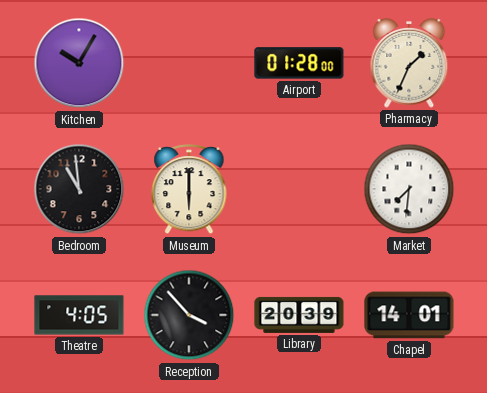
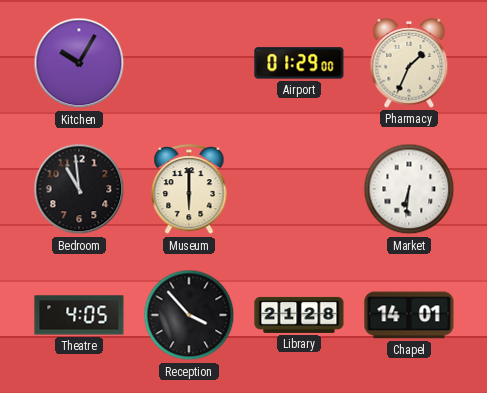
Airport: 01:28 -> 01:29 (299, 63)
Market: 7:31 -> 6:31 (409, 189)
Library: 20:39 -> 21:28 (299, 315)
